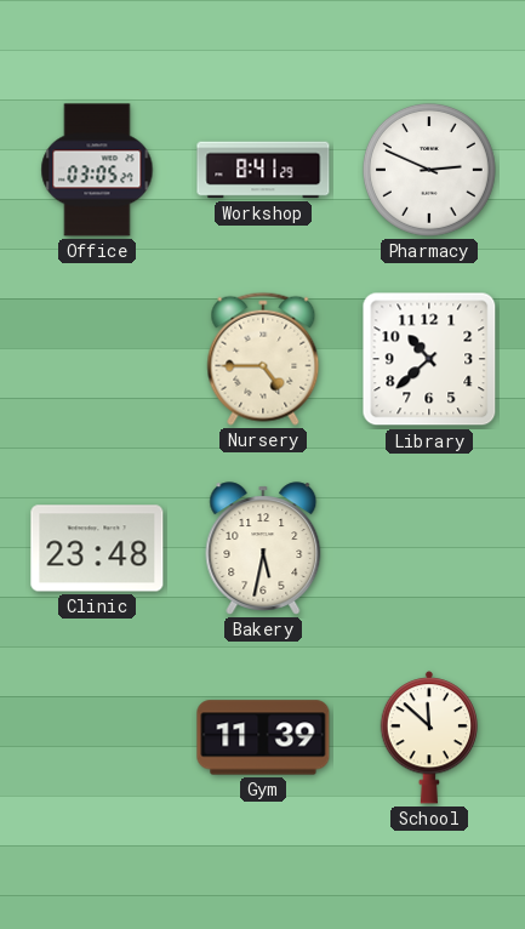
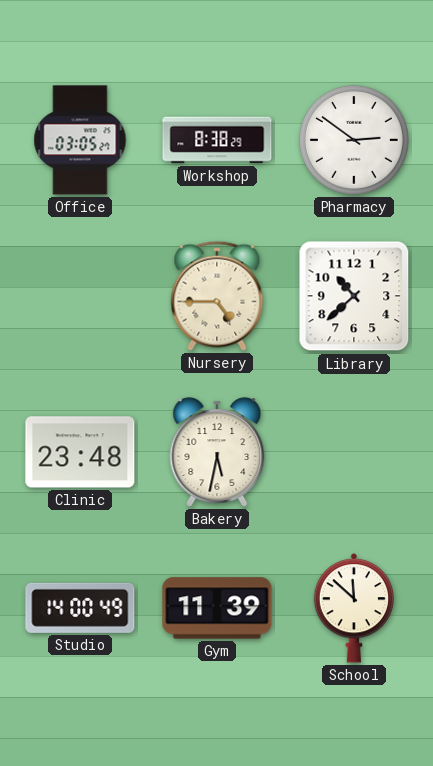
Workshop: 8:41 -> 8:38 (217, 140)
Pharmacy: 2:49 -> 2:51 (354, 140)
Studio: none -> 14:00 (80, 608)
